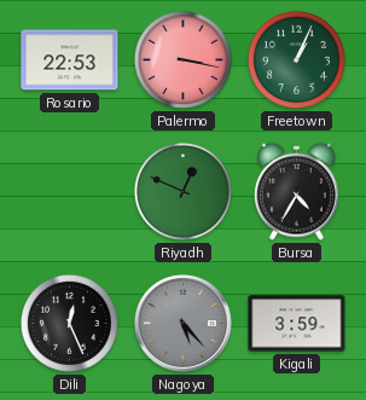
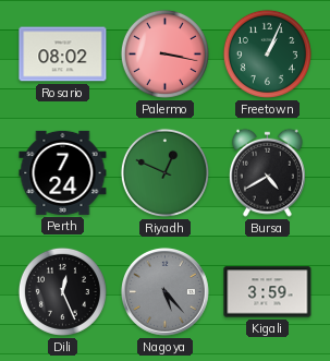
Rosario: 22:53 -> 08:02 (63, 55)
Perth: none -> 7:24 (63, 172)
Bursa: 4:35 -> 4:40 (267, 172)
